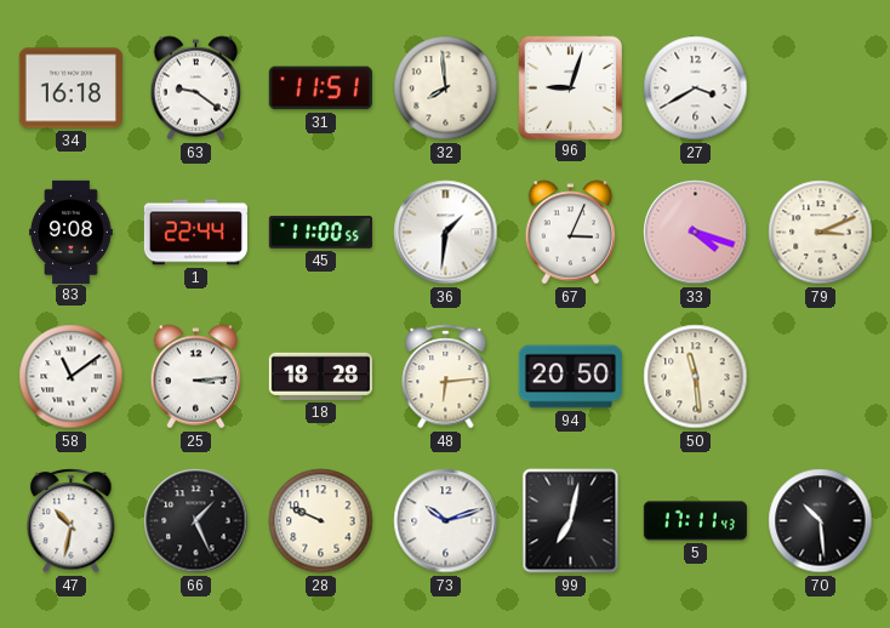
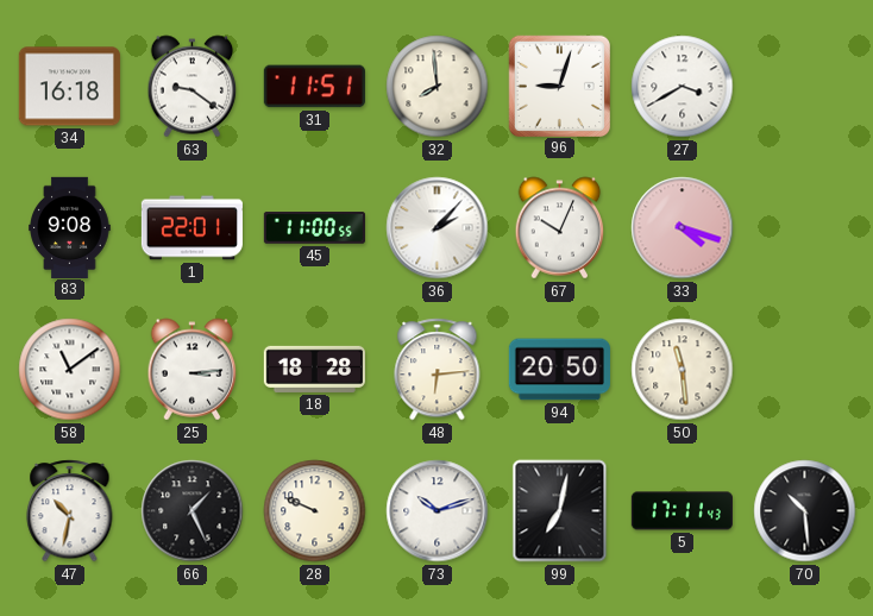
1: 22:44 -> 22:01 (191, 228)
36: 1:31 -> 2:07 (438, 228)
67: 3:04 -> 10:04 (560, 228)
79: 3:11 -> none (821, 233)
